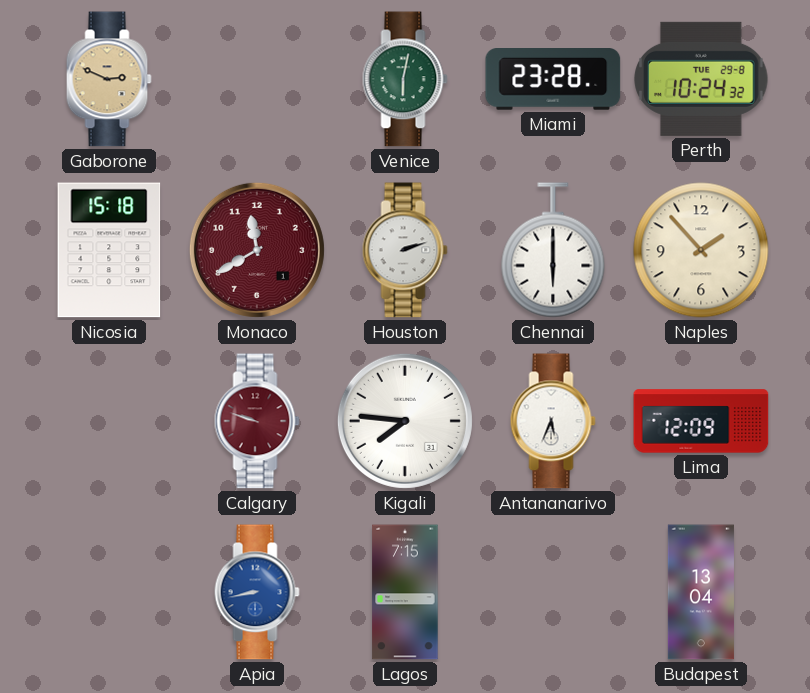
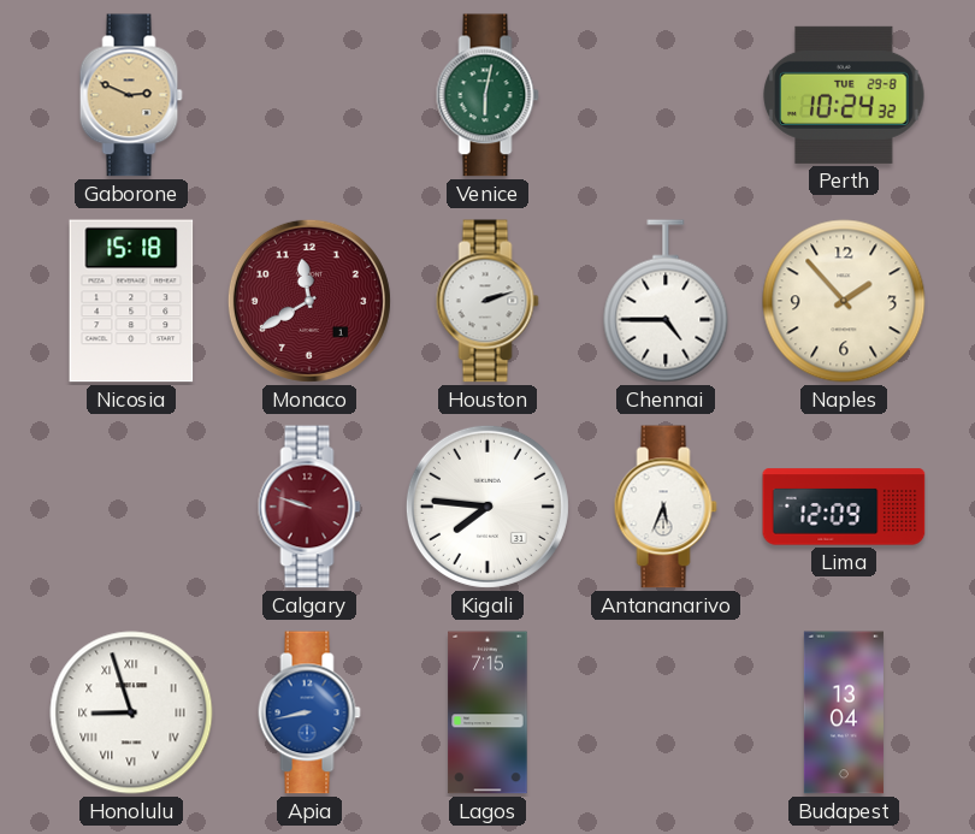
Miami: 23:28 -> none (553, 80)
Chennai: 6:00 -> 4:45 (666, 301)
Honolulu: none -> 8:57 (131, 712)
